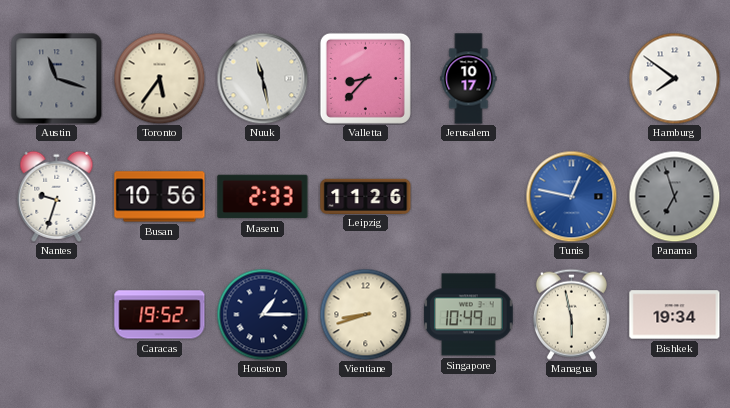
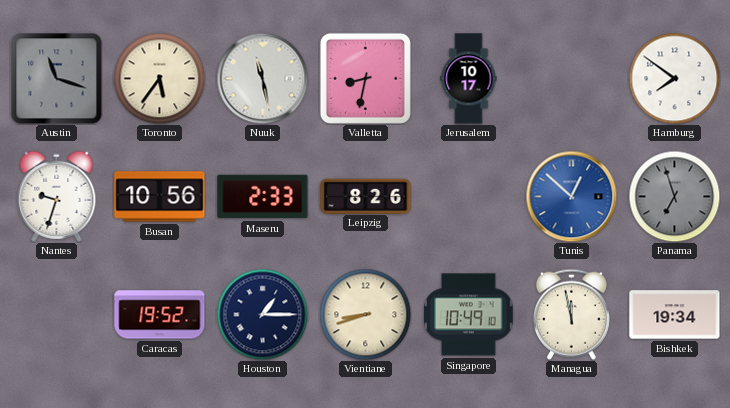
Valletta: 8:37 -> 8:32 (365, 78)
Leipzig: 11:26 -> 8:26 (366, 196)
Tunis: 12:47 -> 12:52 (571, 196)
Managua: 5:58 -> 11:58 (571, 314)
